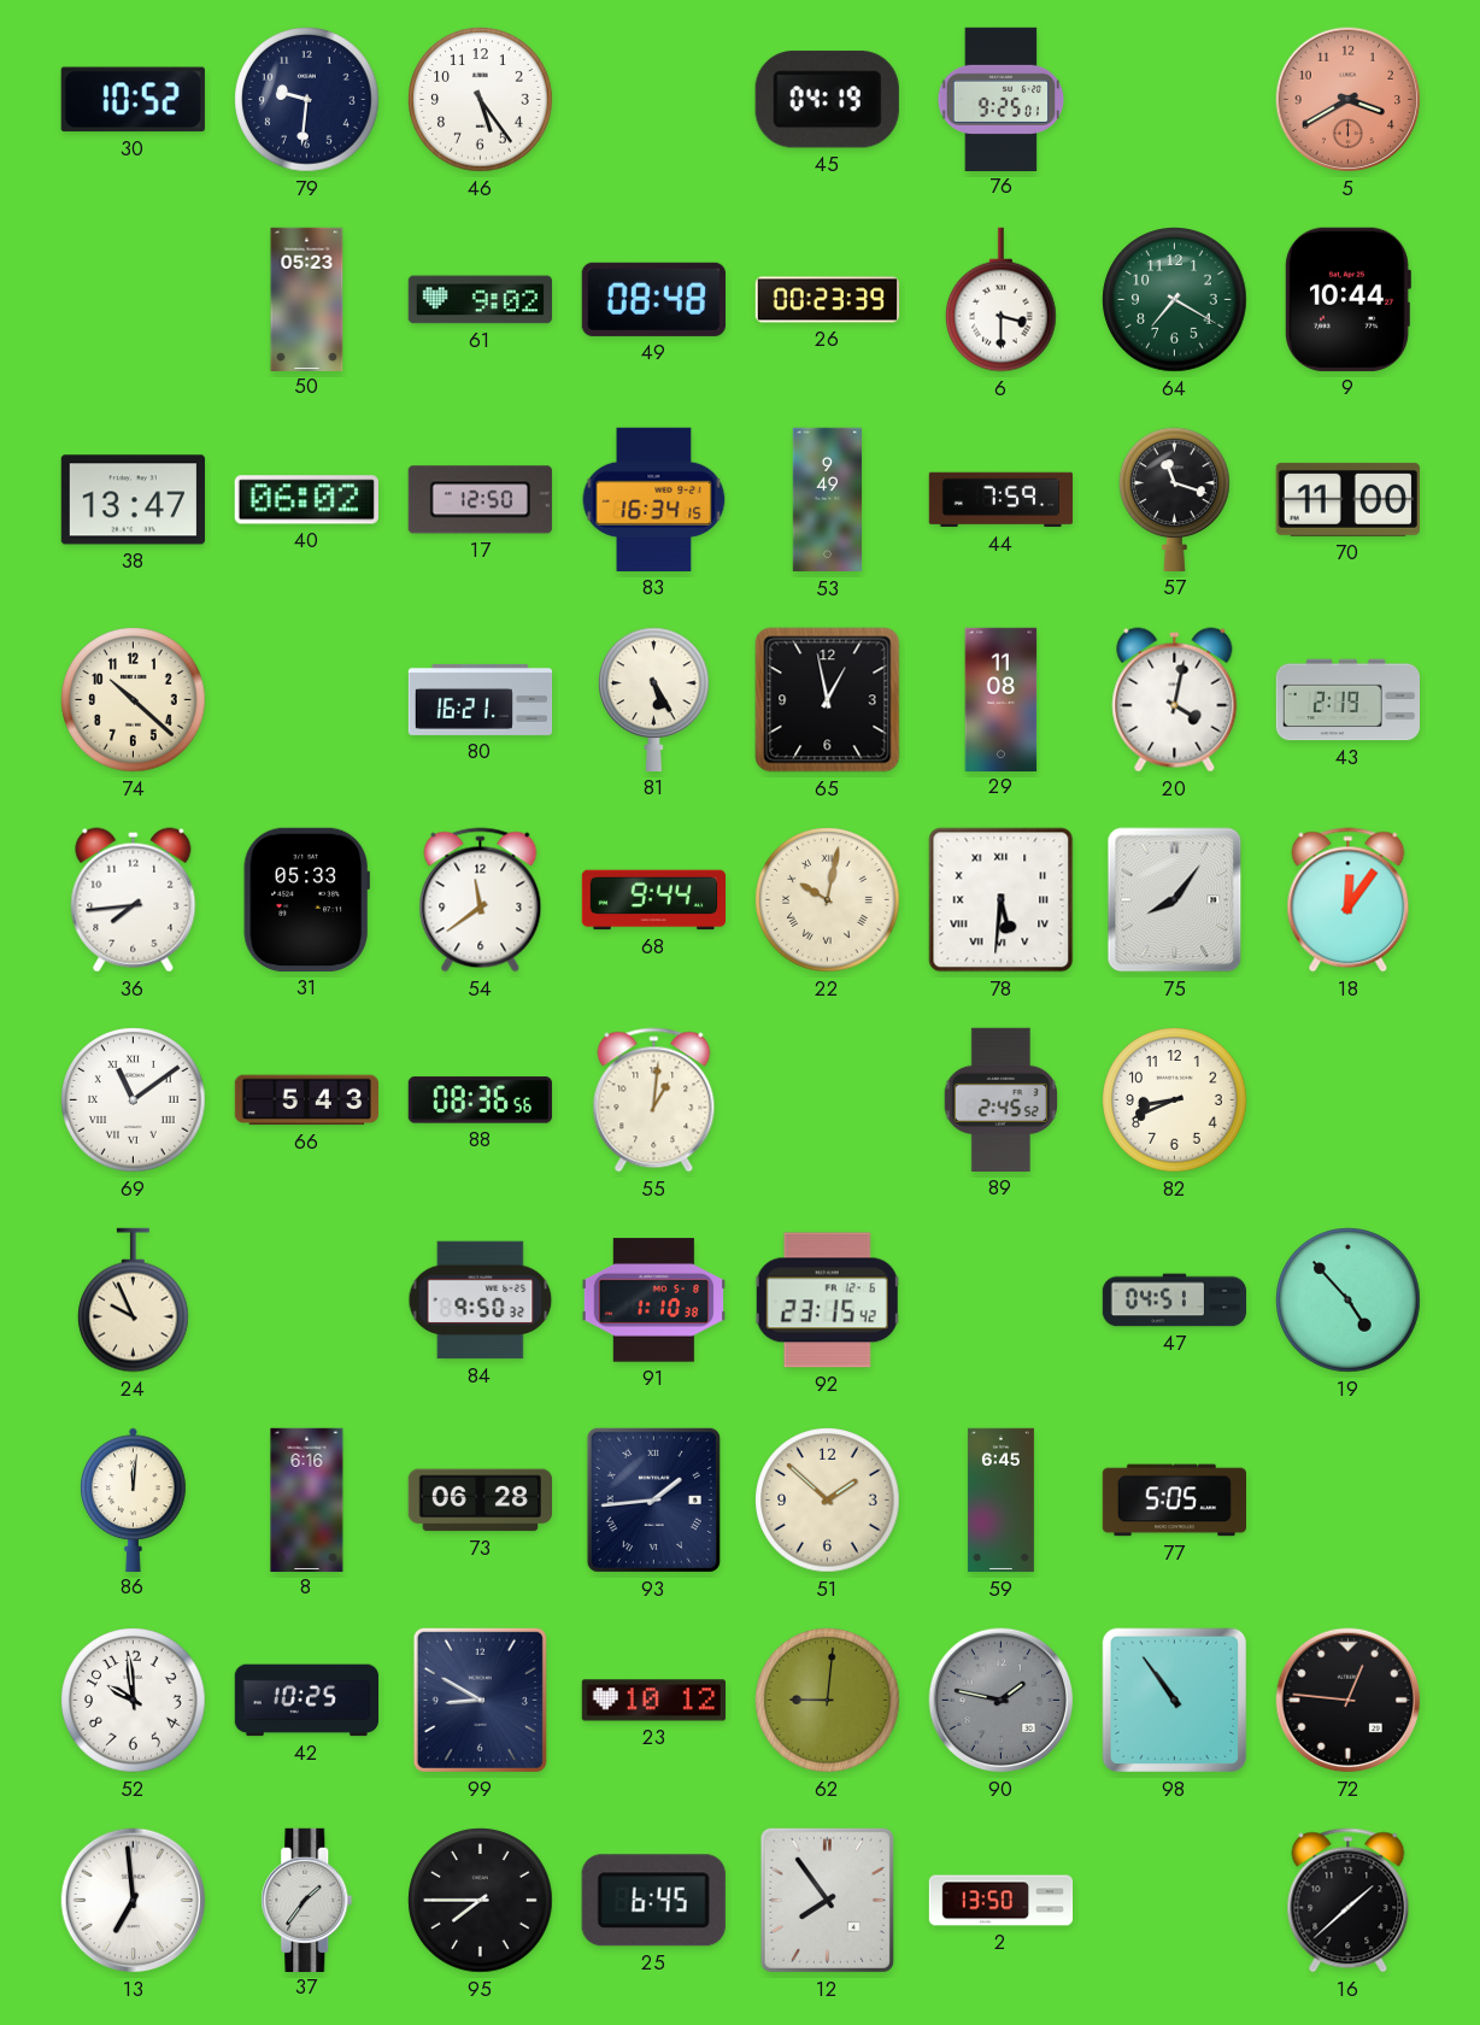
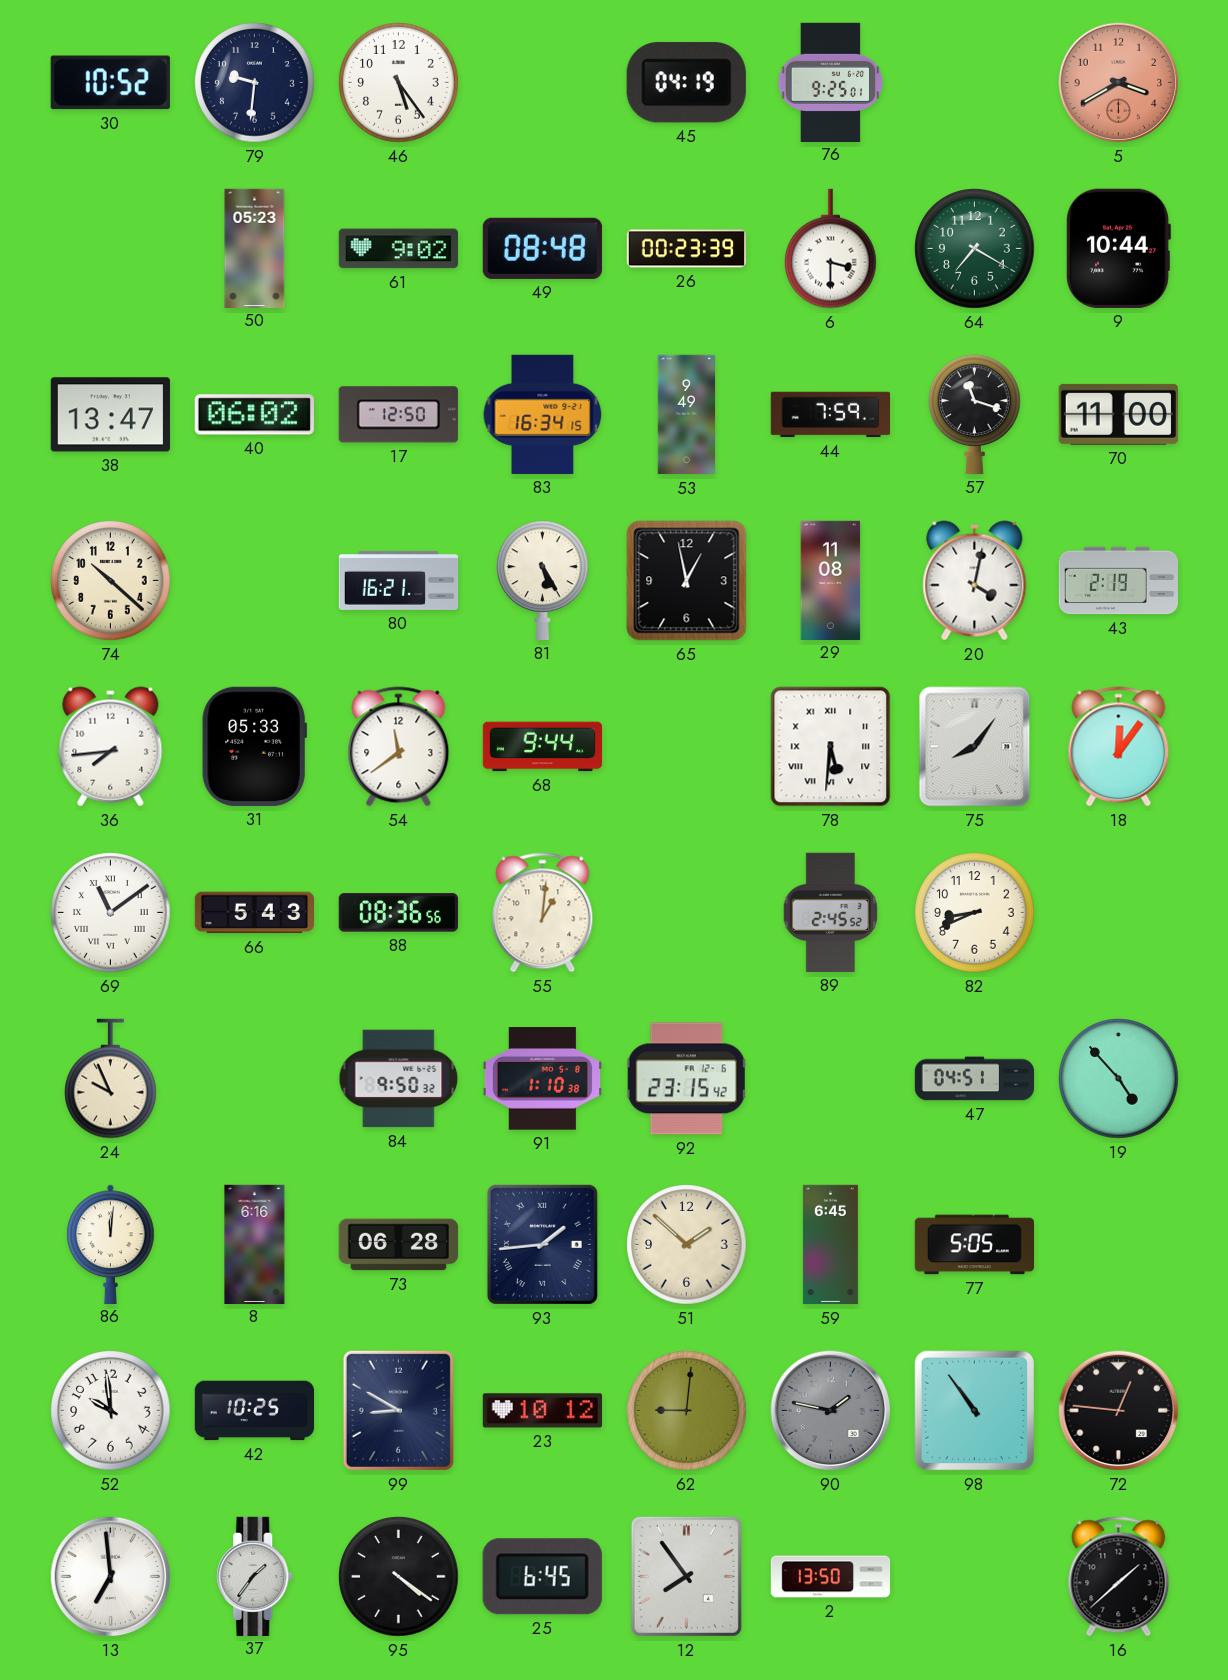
22: 10:02 -> none (828, 900)
95: 7:45 -> 4:21 (399, 1577)
